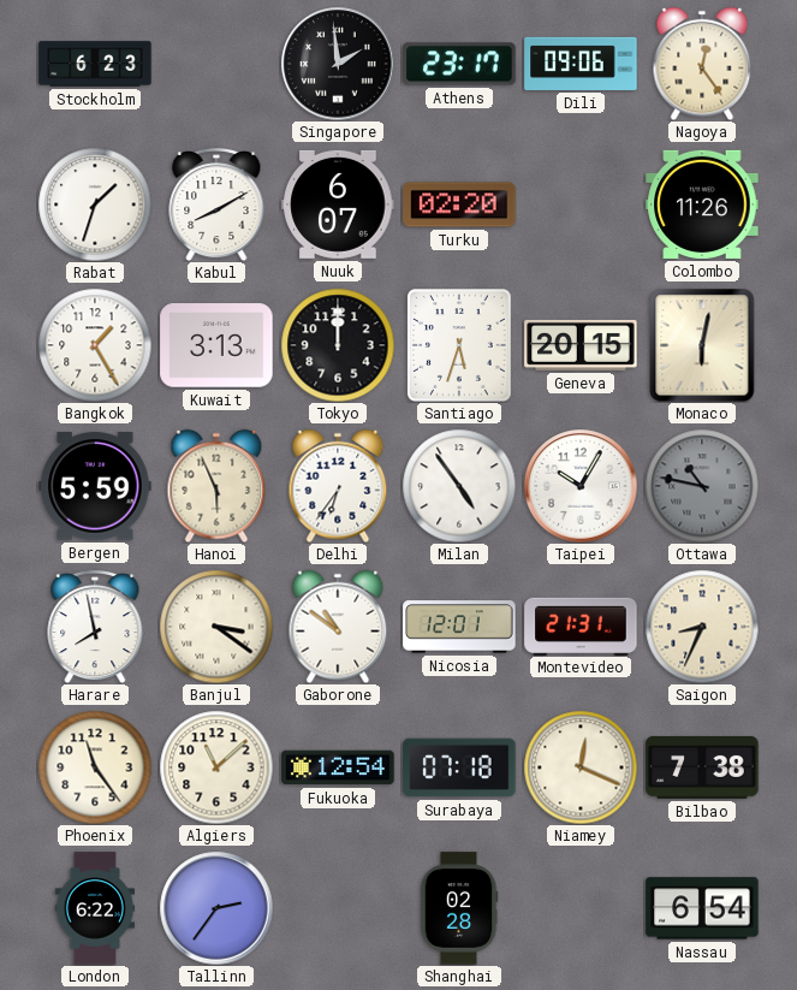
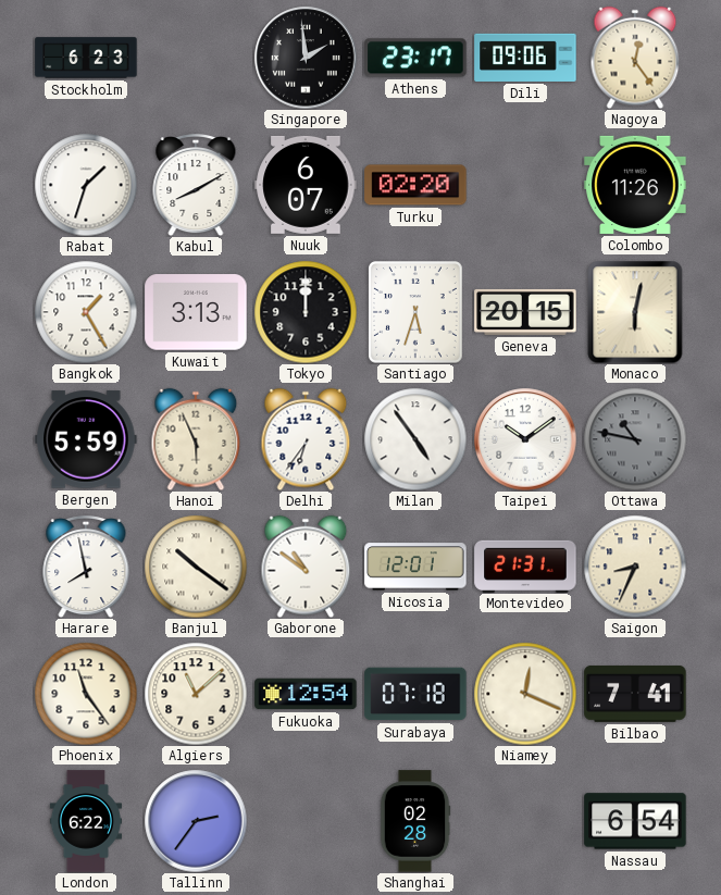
Taipei: 10:05 -> 10:09 (525, 439)
Banjul: 3:21 -> 10:21 (196, 567)
Bilbao: 7:38 -> 7:41 (635, 694)
